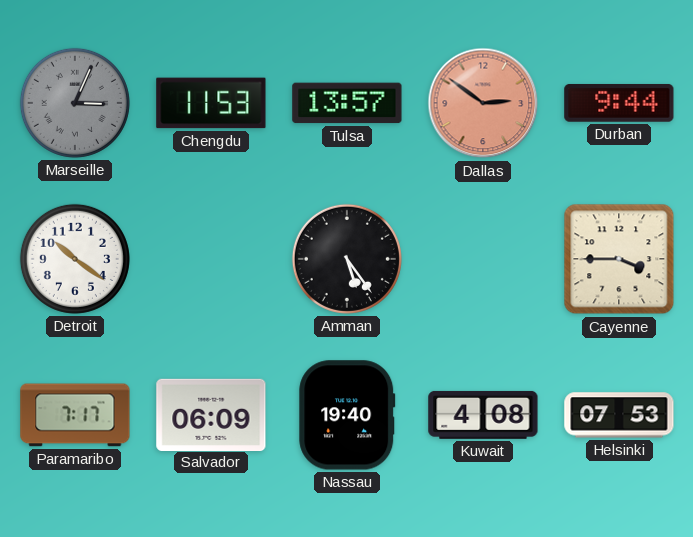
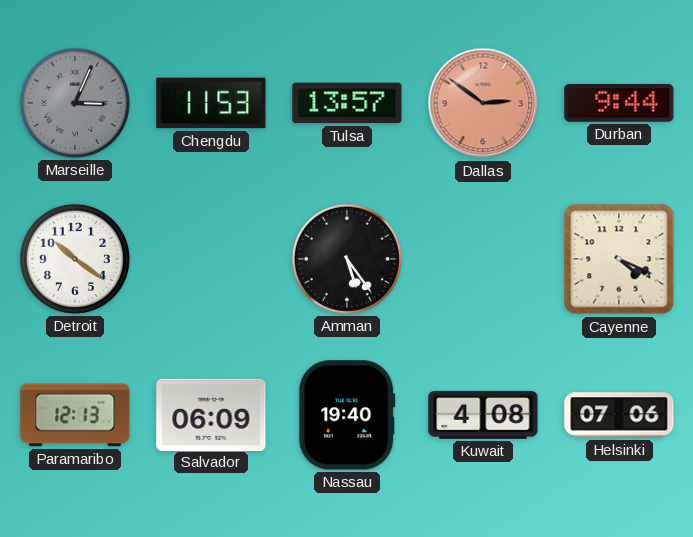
Cayenne: 3:45 -> 4:19 (619, 259)
Paramaribo: 7:17 -> 12:13 (75, 415)
Helsinki: 07:53 -> 07:06 (619, 415)
